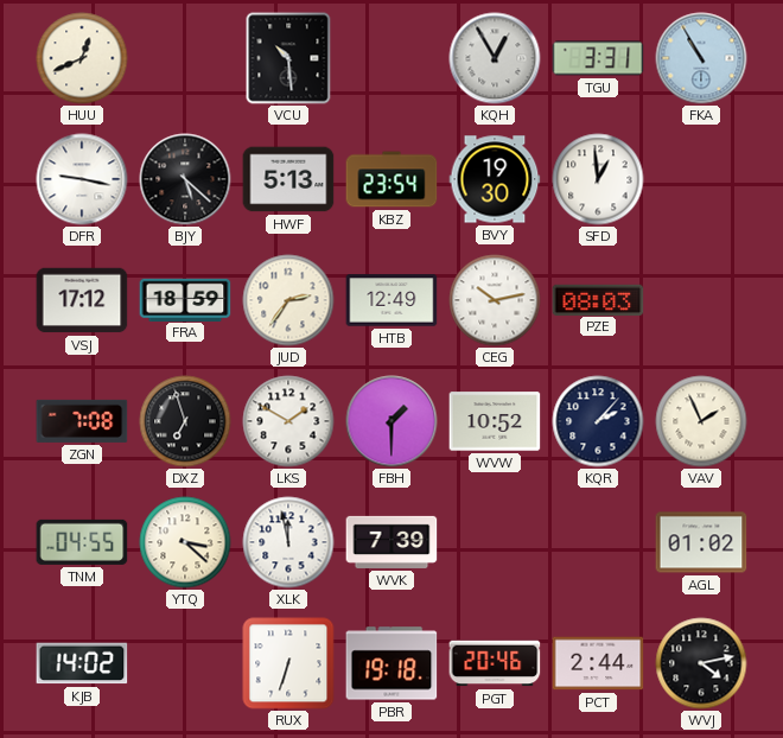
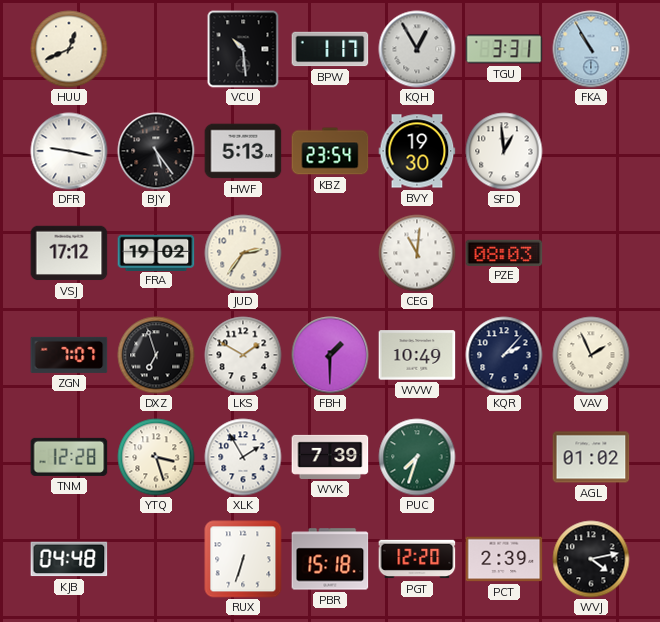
BPW: none -> 1:17 (330, 49)
BJY: 5:22 -> 5:24 (156, 151)
FRA: 18:59 -> 19:02 (156, 252)
HTB: 12:49 -> none (391, 300)
CEG: 10:13 -> 11:01 (417, 253)
ZGN: 7:08 -> 7:07 (69, 355)
WVW: 10:52 -> 10:49 (417, 355)
TNM: 04:55 -> 12:28 (69, 457)
YTQ: 3:22 -> 3:27 (156, 457)
XLK: 11:58 -> 1:55 (243, 457)
PUC: none -> 7:33 (417, 457)
KJB: 14:02 -> 04:48 (69, 559)
PBR: 19:18 -> 15:18 (330, 559)
PGT: 20:46 -> 12:20 (417, 559)
PCT: 2:44 -> 2:39 (504, 559)
